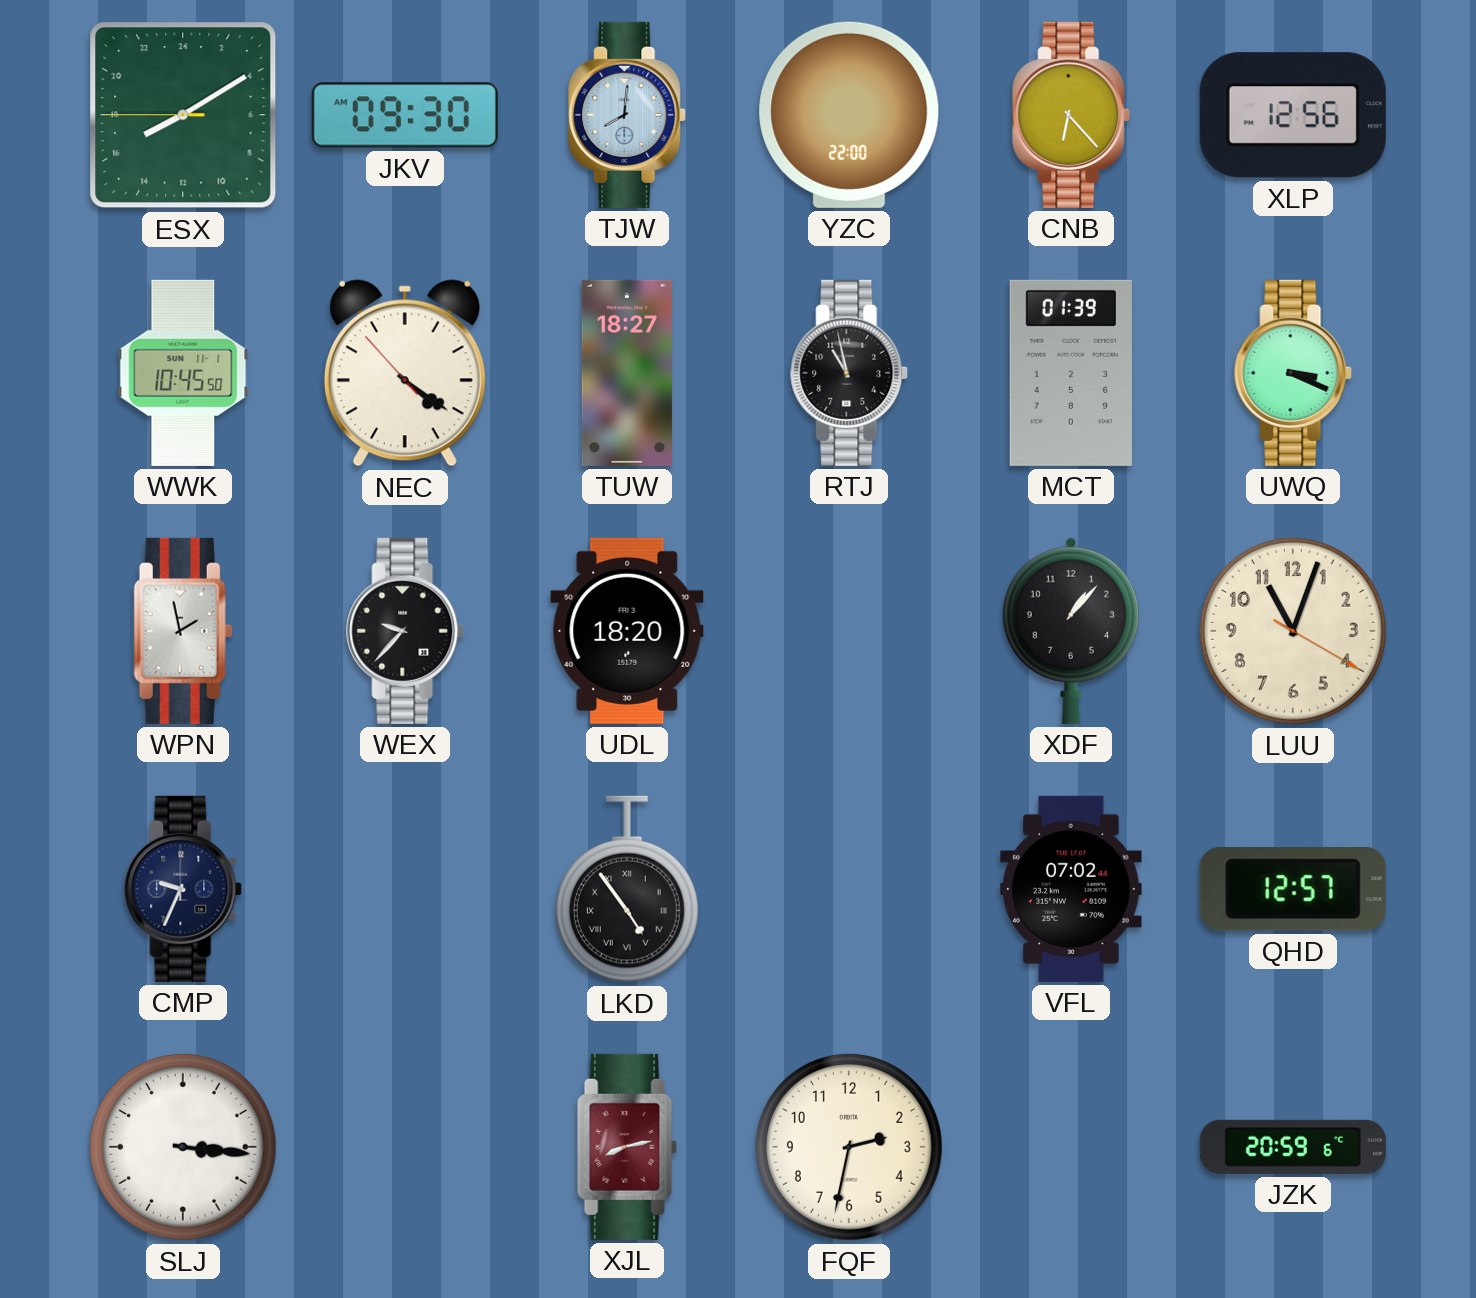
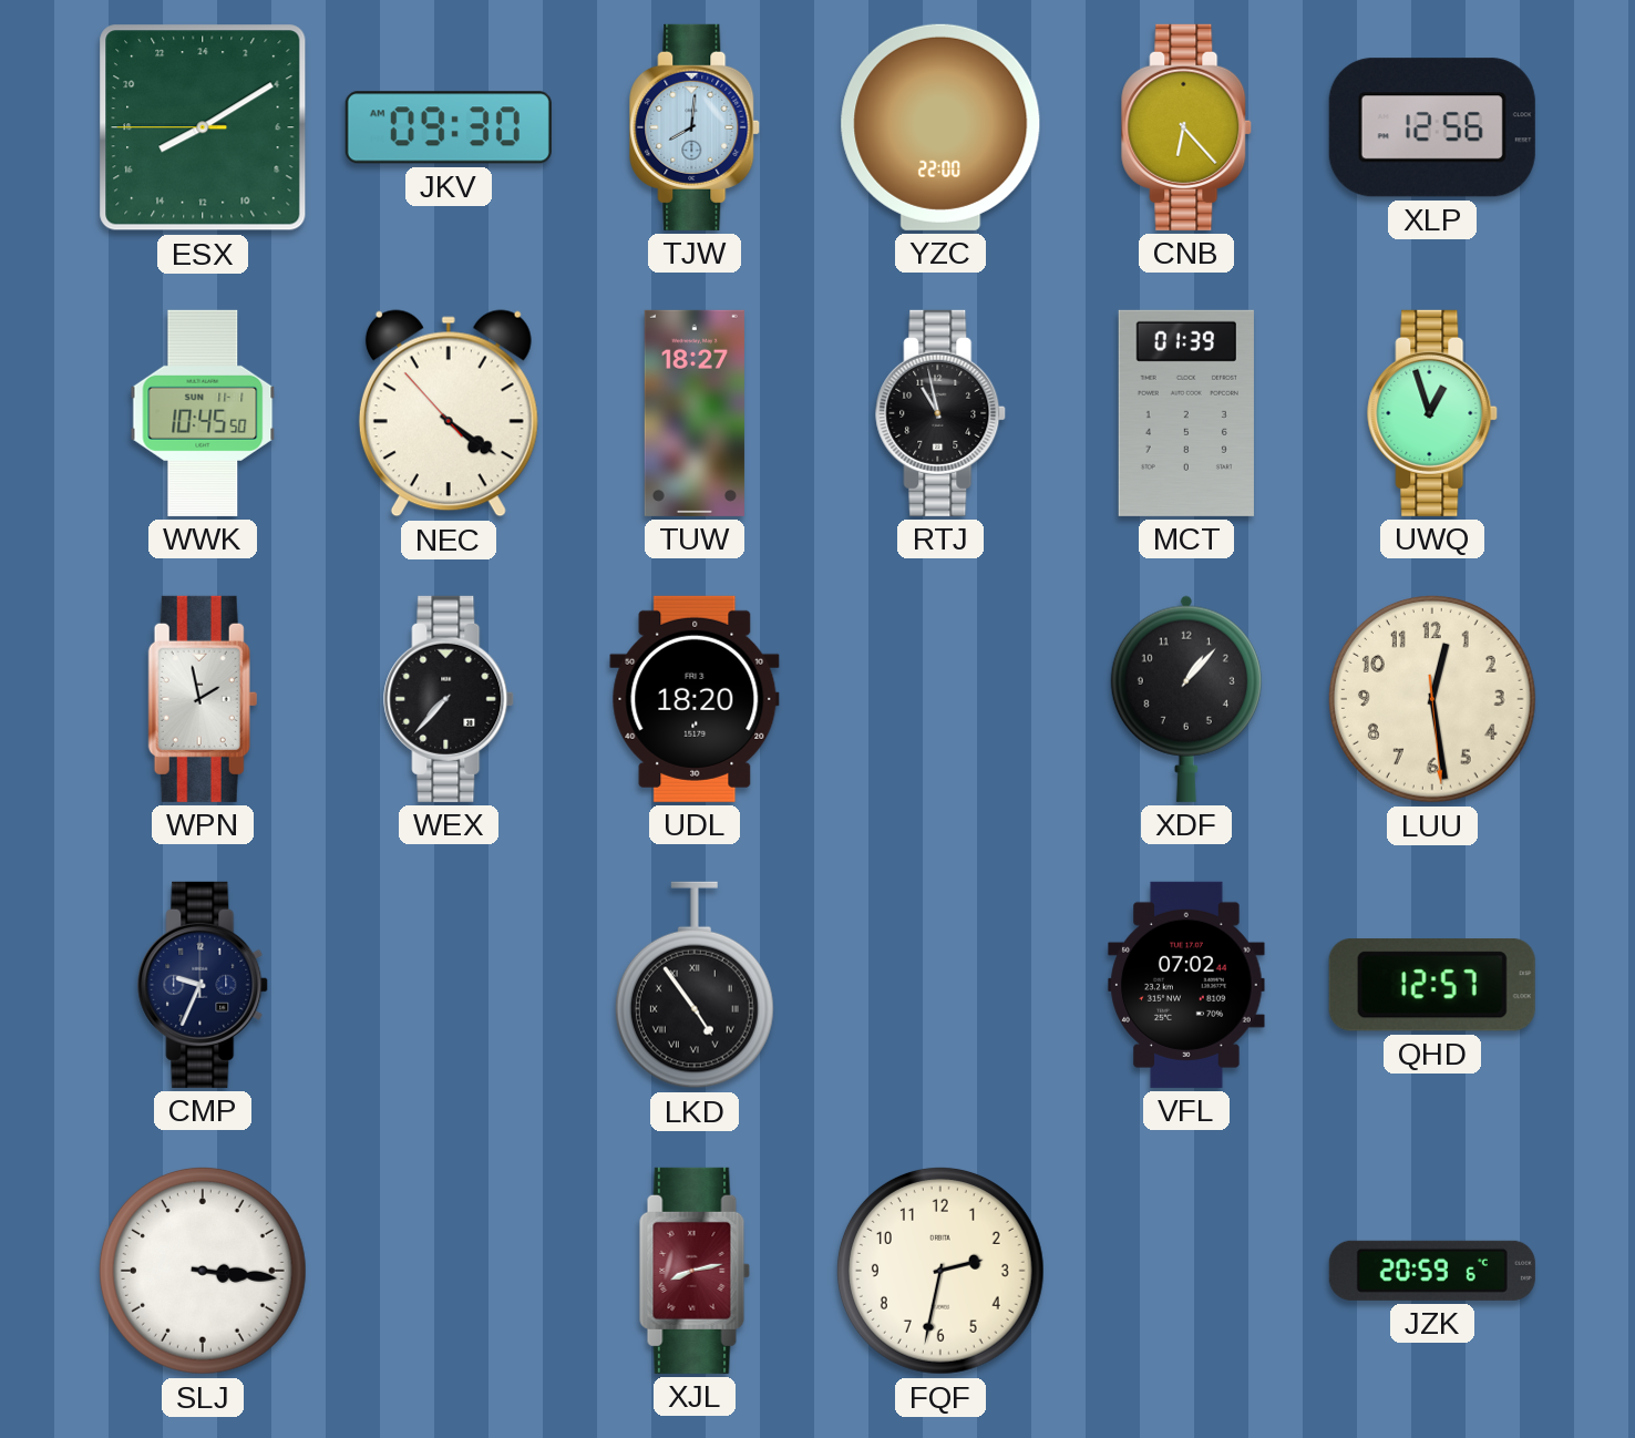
UWQ: 3:19 -> 12:57 (1433, 413)
WEX: 9:37 -> 7:37 (450, 699)
LUU: 11:03 -> 12:28 (1432, 699)
